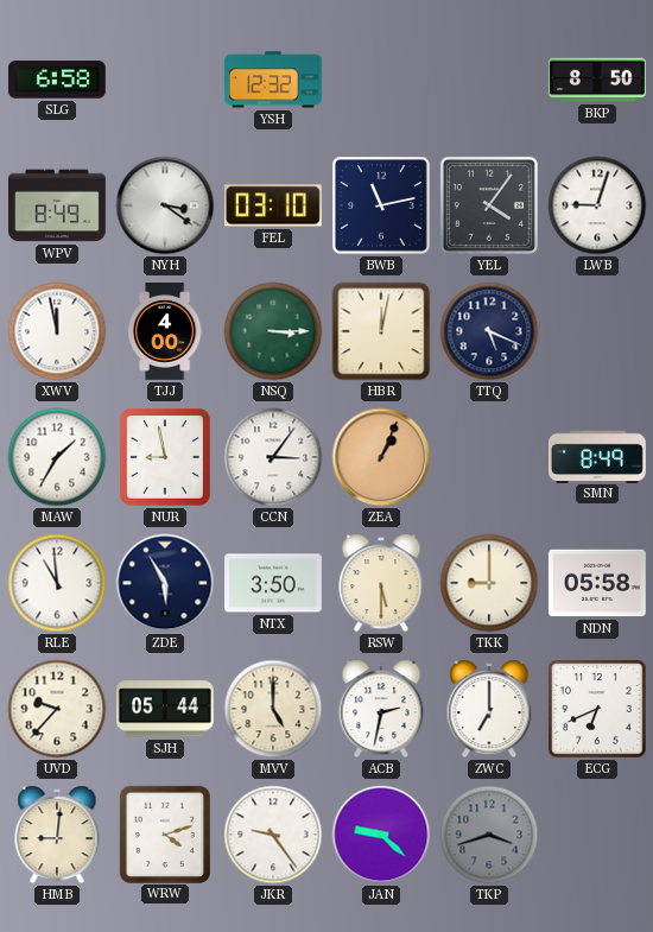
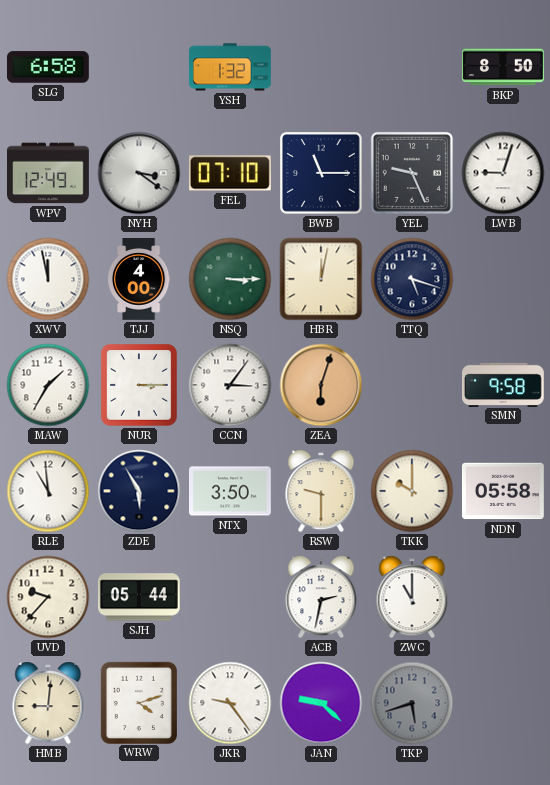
YSH: 12:32 -> 1:32 (230, 67)
WPV: 8:49 -> 12:49 (49, 173)
FEL: 03:10 -> 07:10 (230, 173)
BWB: 11:13 -> 11:15 (322, 174)
YEL: 4:06 -> 9:26 (412, 173)
TTQ: 5:19 -> 5:18 (412, 279)
NUR: 8:58 -> 3:15 (140, 386)
ZEA: 1:04 -> 6:03 (321, 385)
SMN: 8:49 -> 9:58 (504, 384)
RSW: 5:30 -> 9:30 (321, 491)
TKK: 9:00 -> 10:00 (412, 491)
MVV: 5:00 -> none (273, 709)
ZWC: 7:00 -> 11:00 (412, 597)
ECG: 6:41 -> none (598, 710)
TKP: 3:42 -> 5:42 (412, 703)
